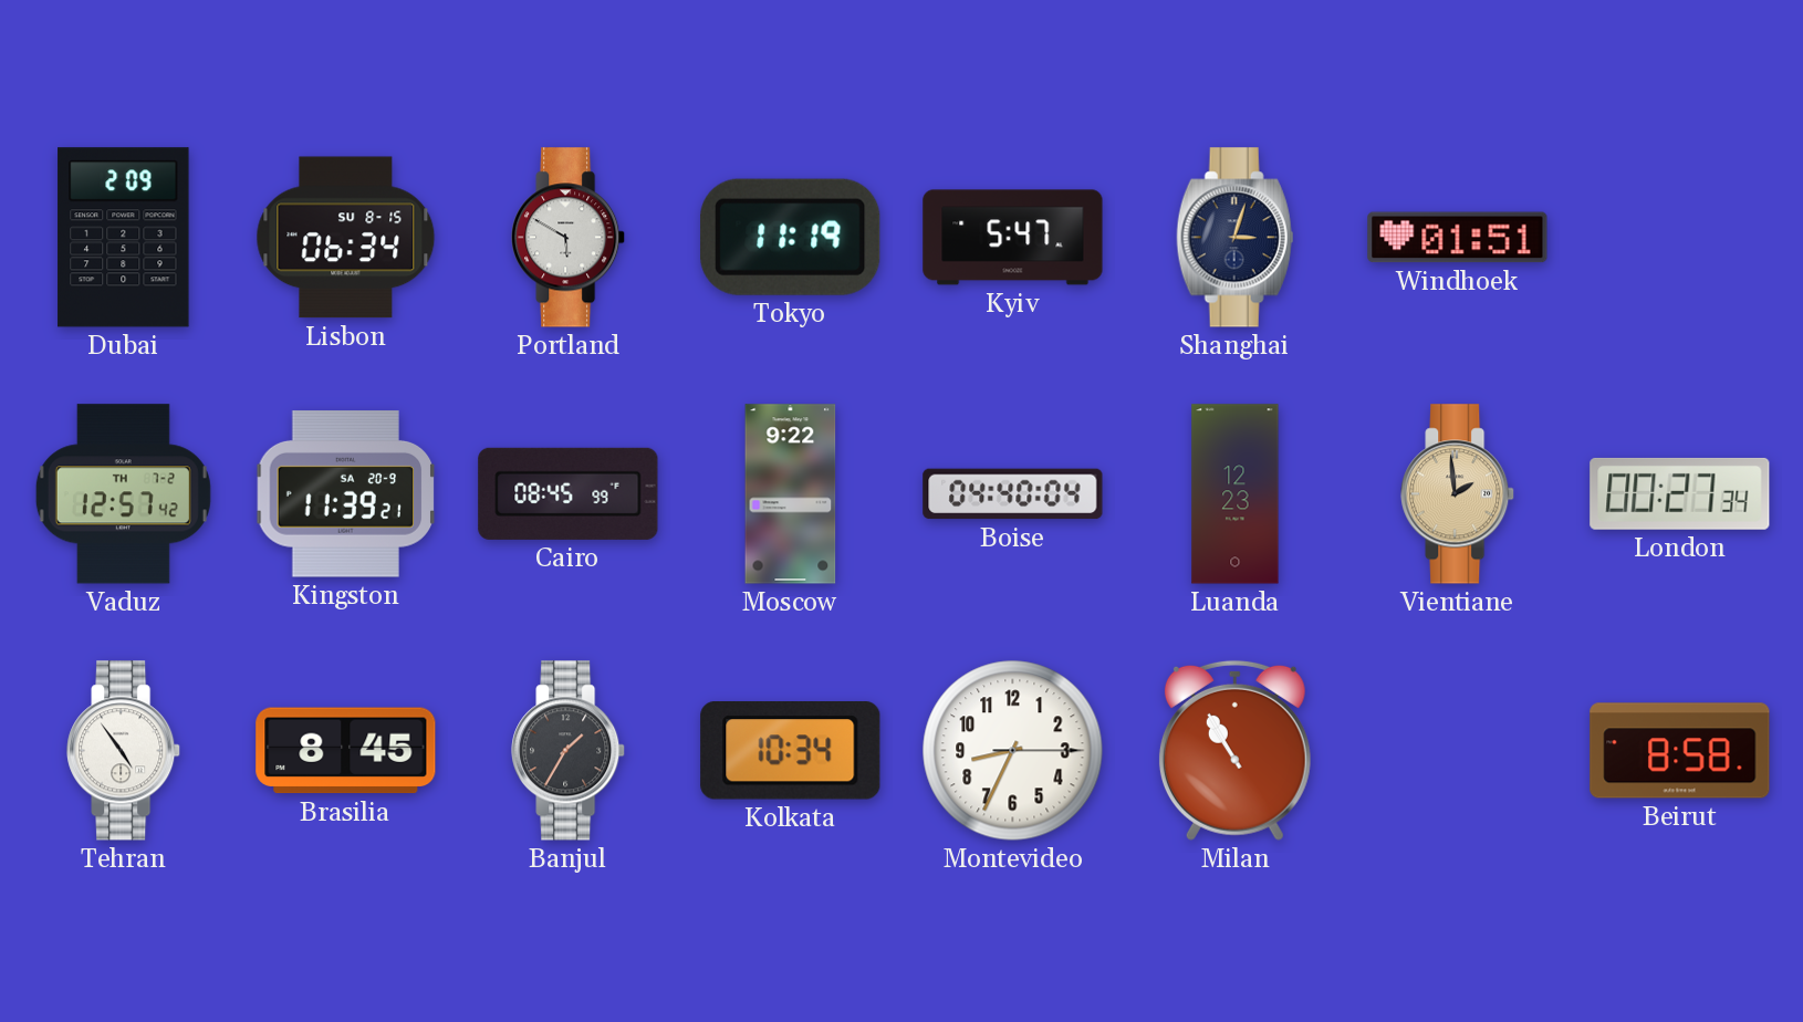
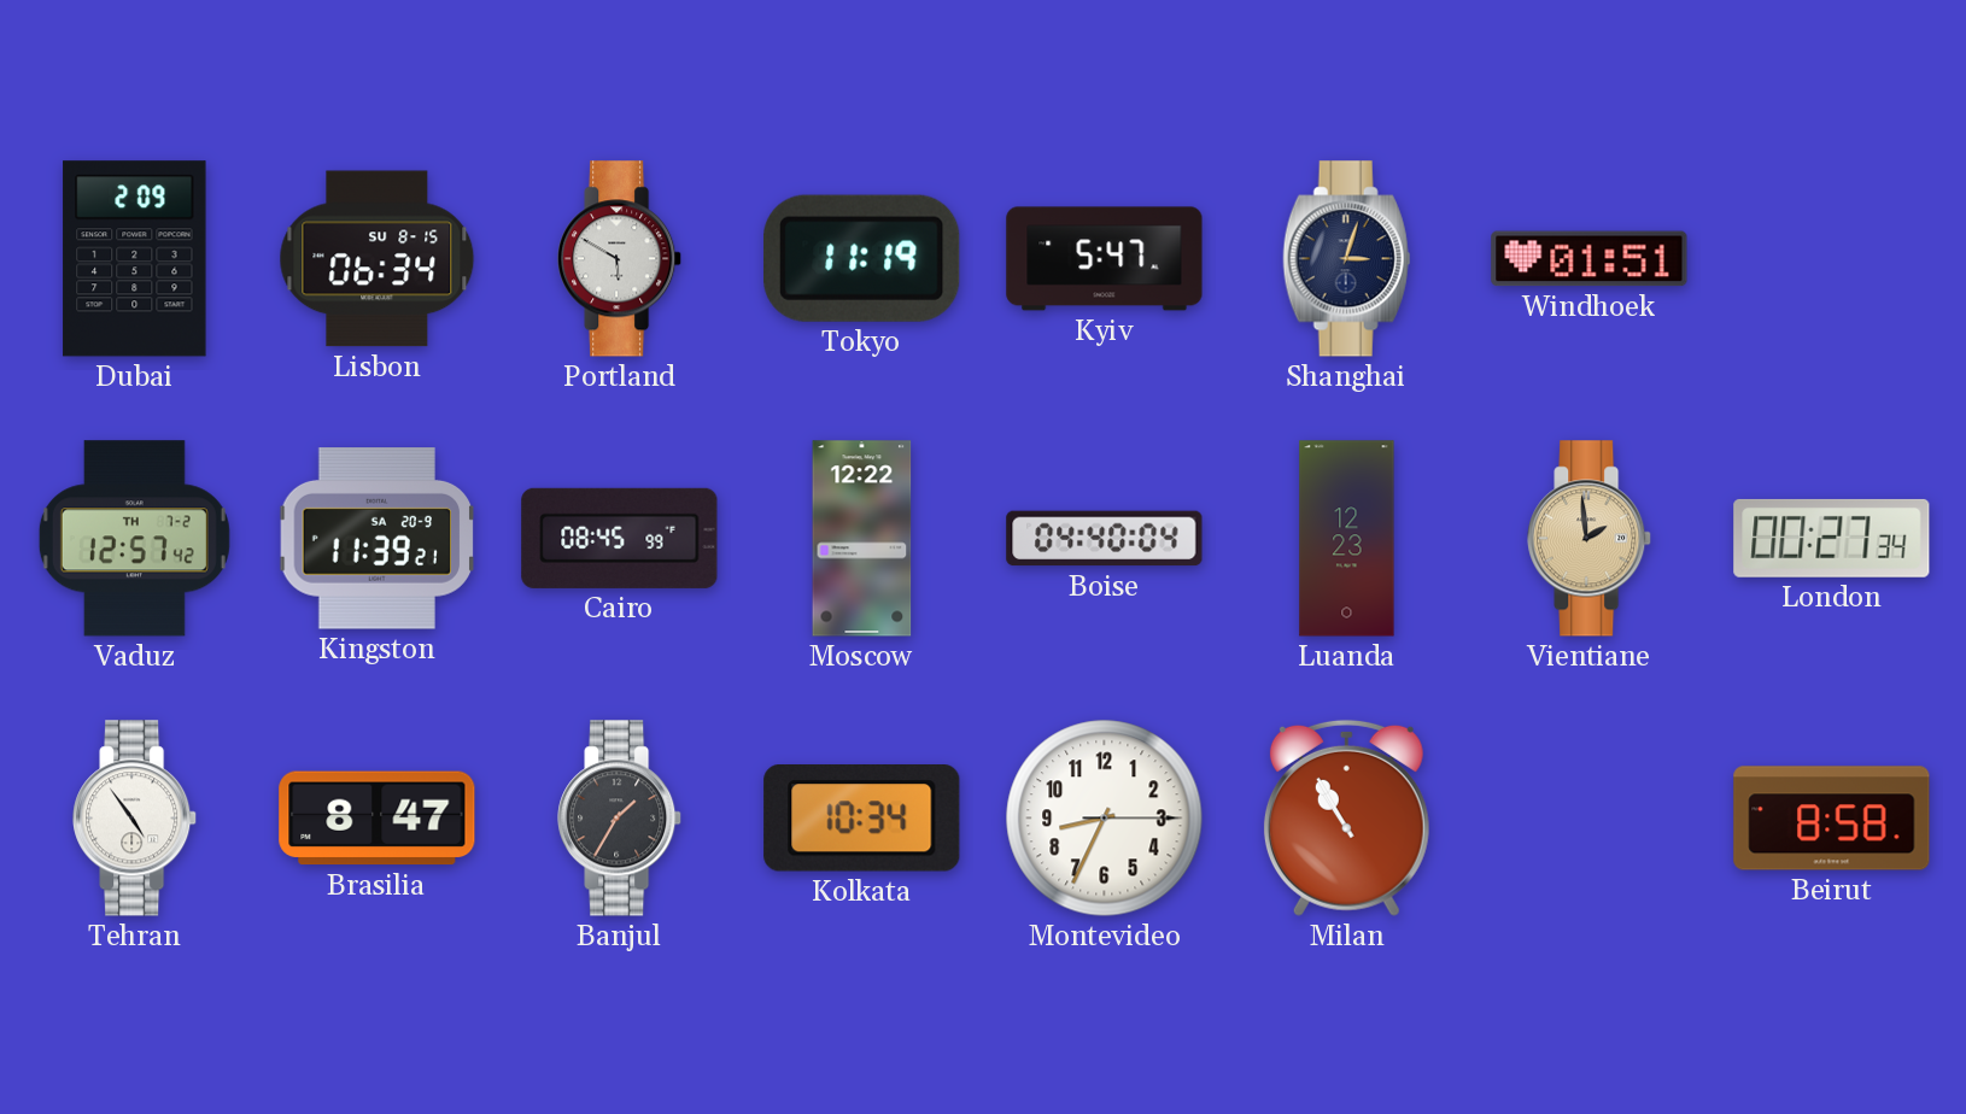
Moscow: 9:22 -> 12:22 (862, 539)
Brasilia: 8:45 -> 8:47 (378, 819)
